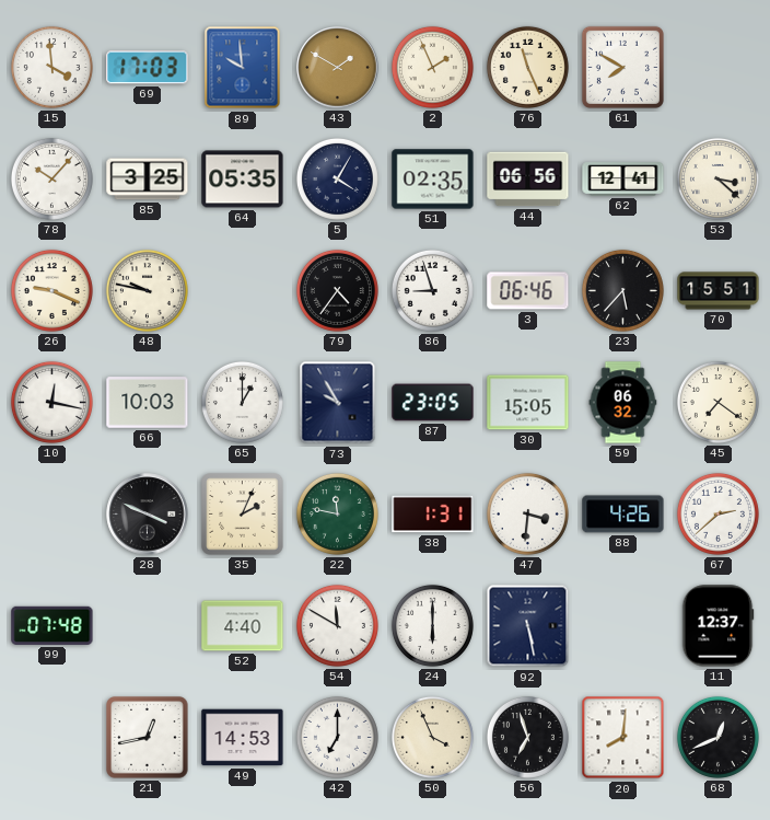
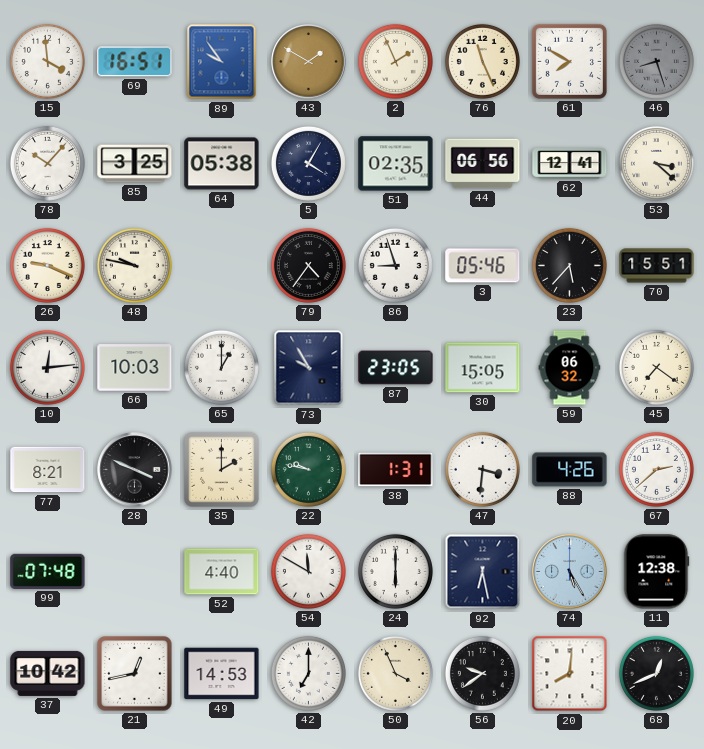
69: 17:03 -> 16:51 (135, 62)
89: 9:59 -> 9:54 (222, 62)
46: none -> 8:27 (656, 61)
64: 05:35 -> 05:38 (222, 164)
3: 06:46 -> 05:46 (483, 266)
10: 12:17 -> 12:14 (47, 367)
77: none -> 8:21 (48, 470)
35: 2:04 -> 2:00 (222, 470)
22: 11:47 -> 9:47 (308, 469)
92: 5:28 -> 6:28 (483, 572)
74: none -> 5:25 (570, 572)
11: 12:37 -> 12:38 (656, 572)
37: none -> 10:42 (48, 673)
56: 6:57 -> 9:39 (482, 673)
